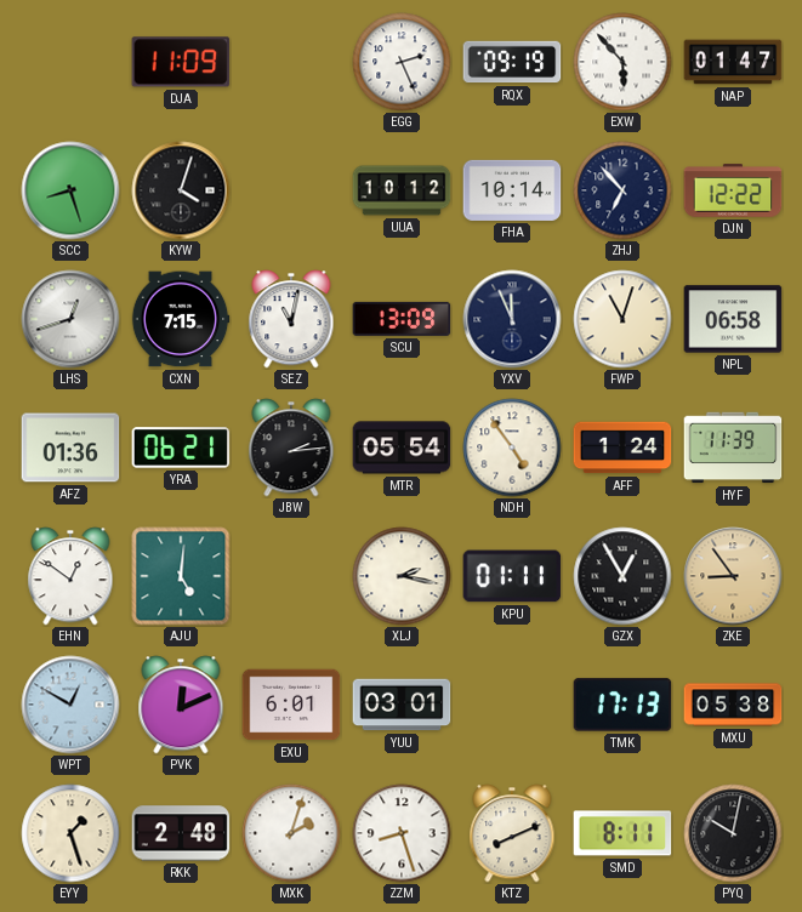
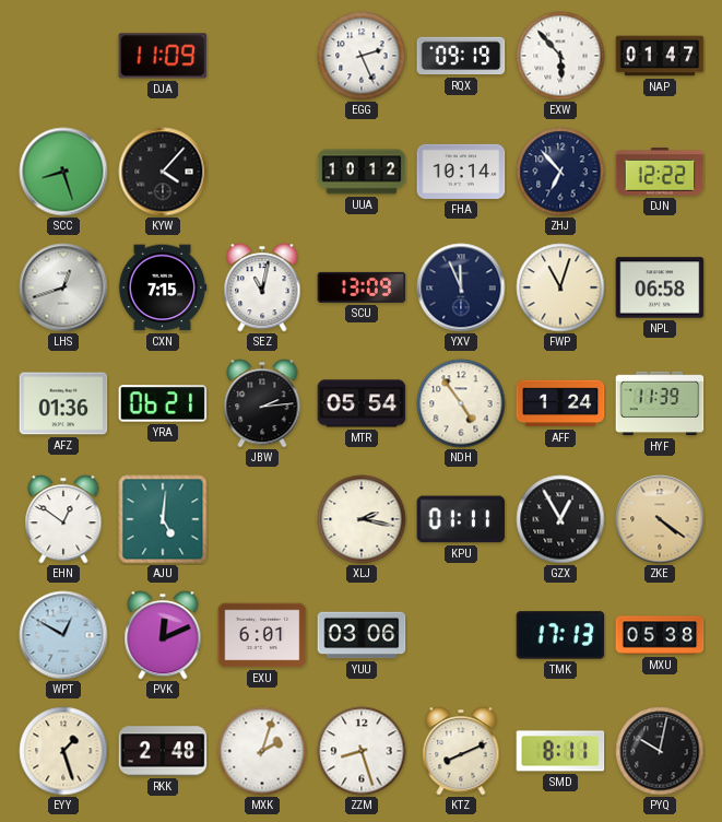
KYW: 4:03 -> 4:07 (163, 172)
ZKE: 8:54 -> 4:21 (660, 519)
YUU: 03:01 -> 03:06 (362, 635)
